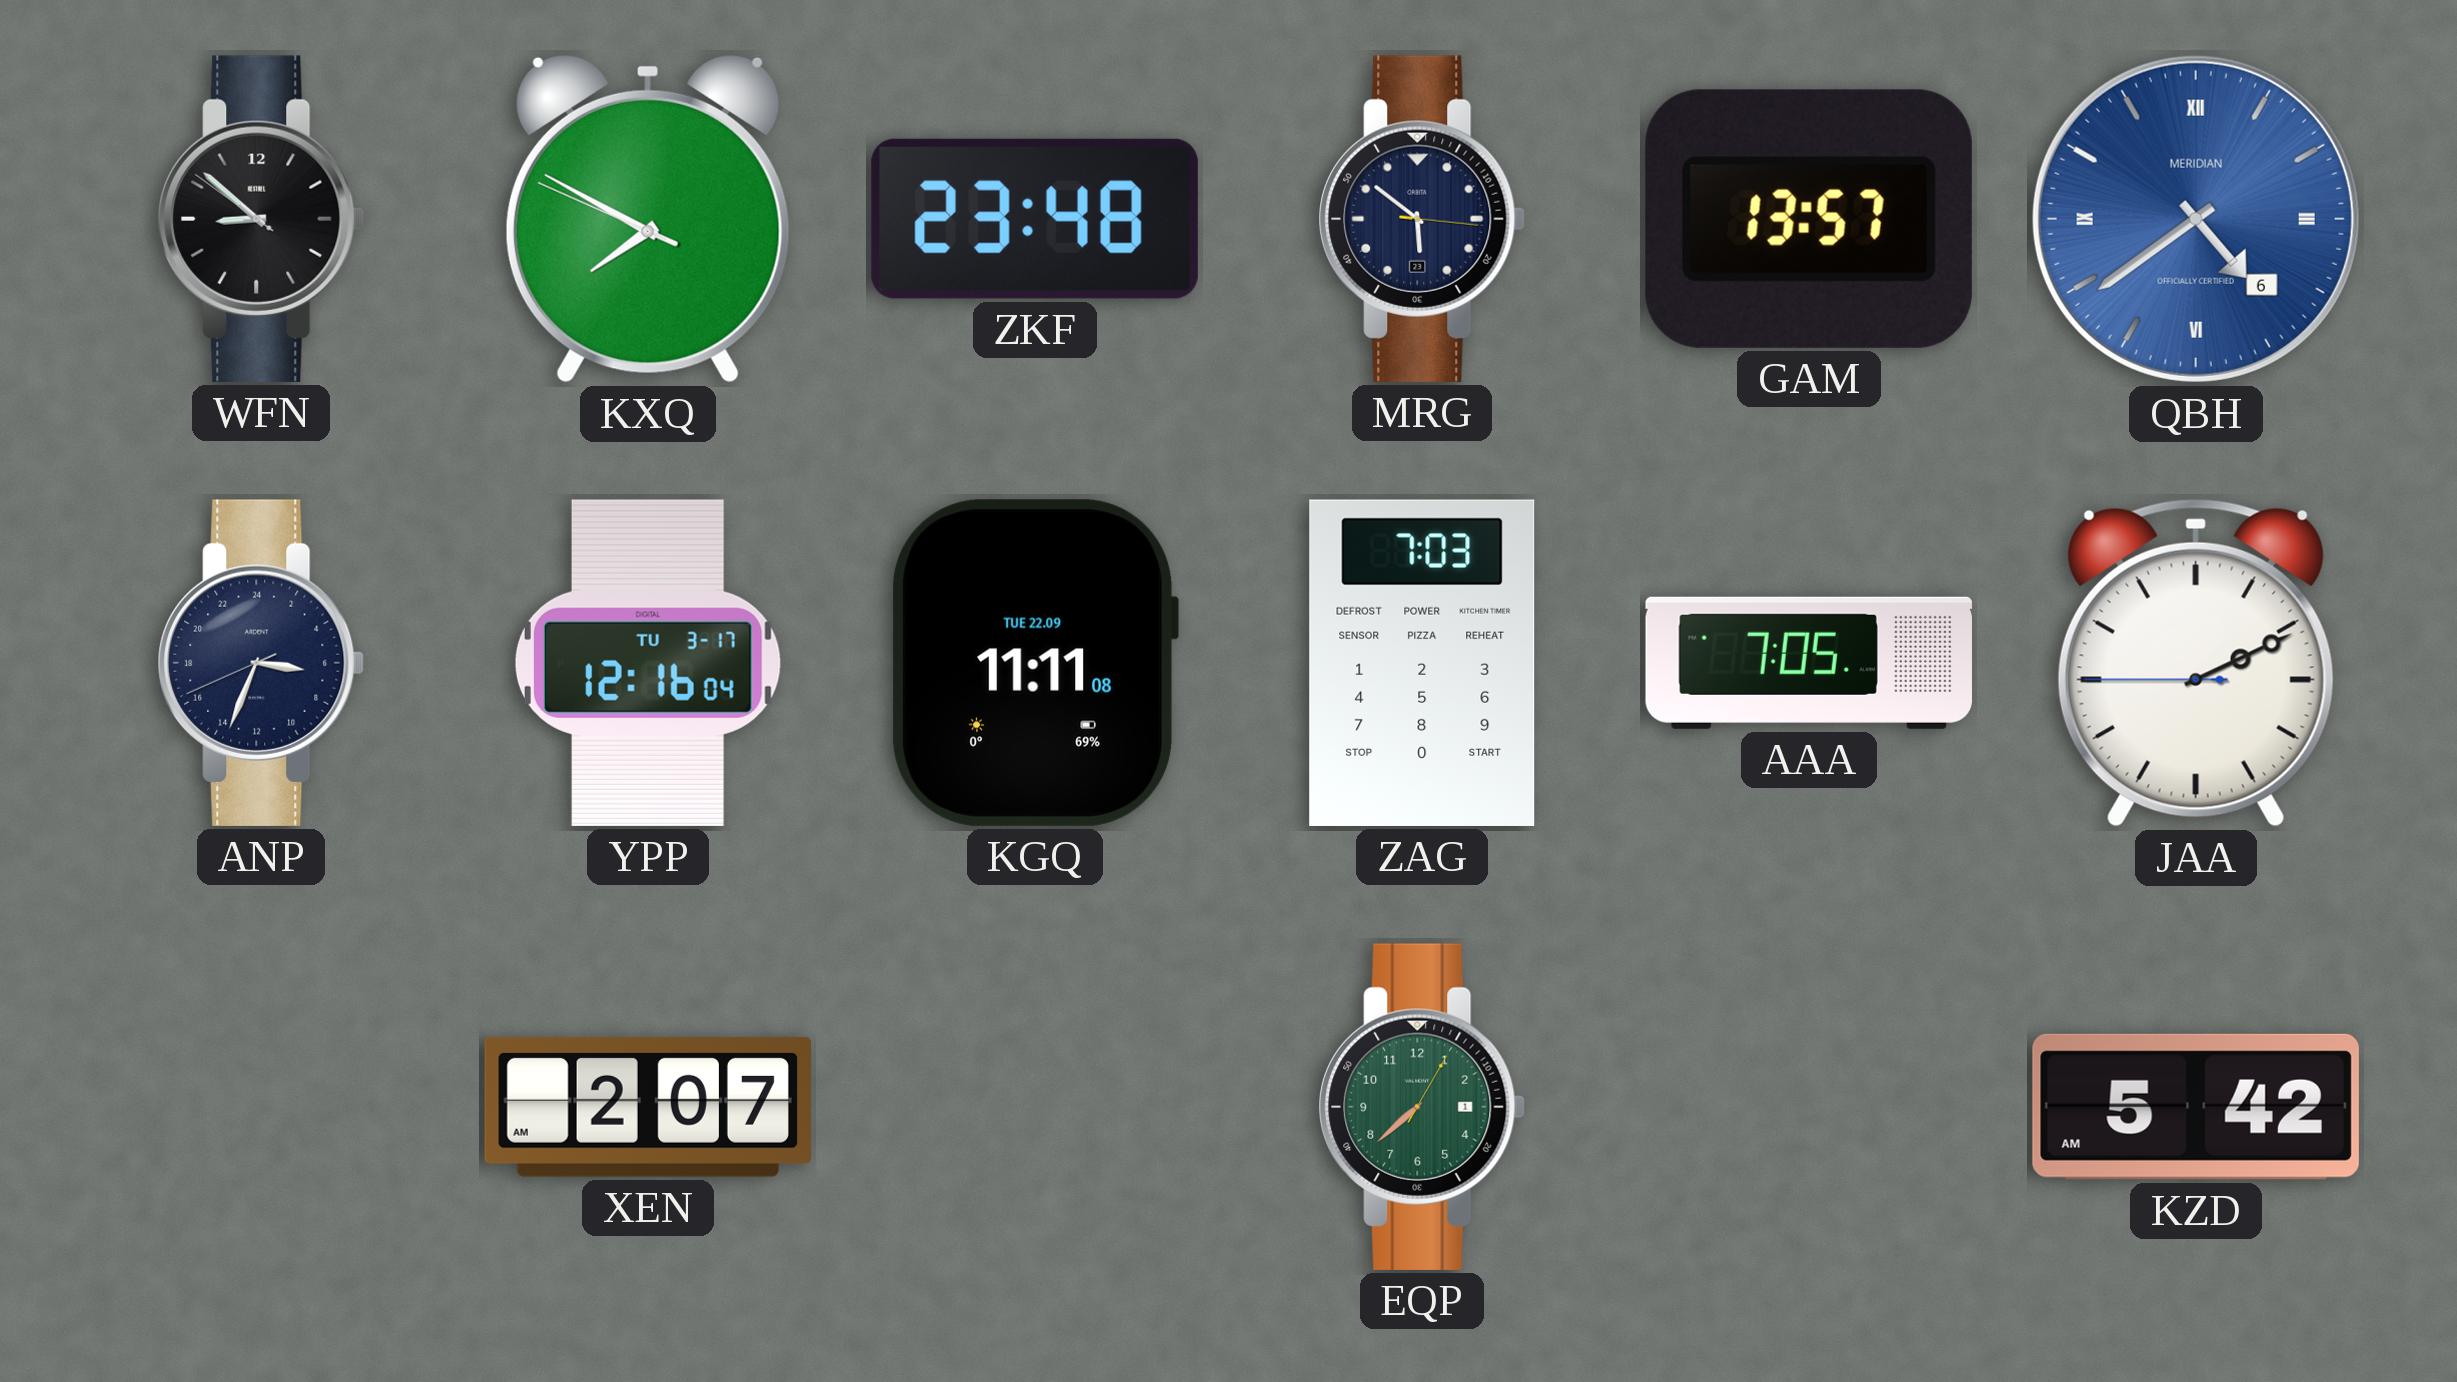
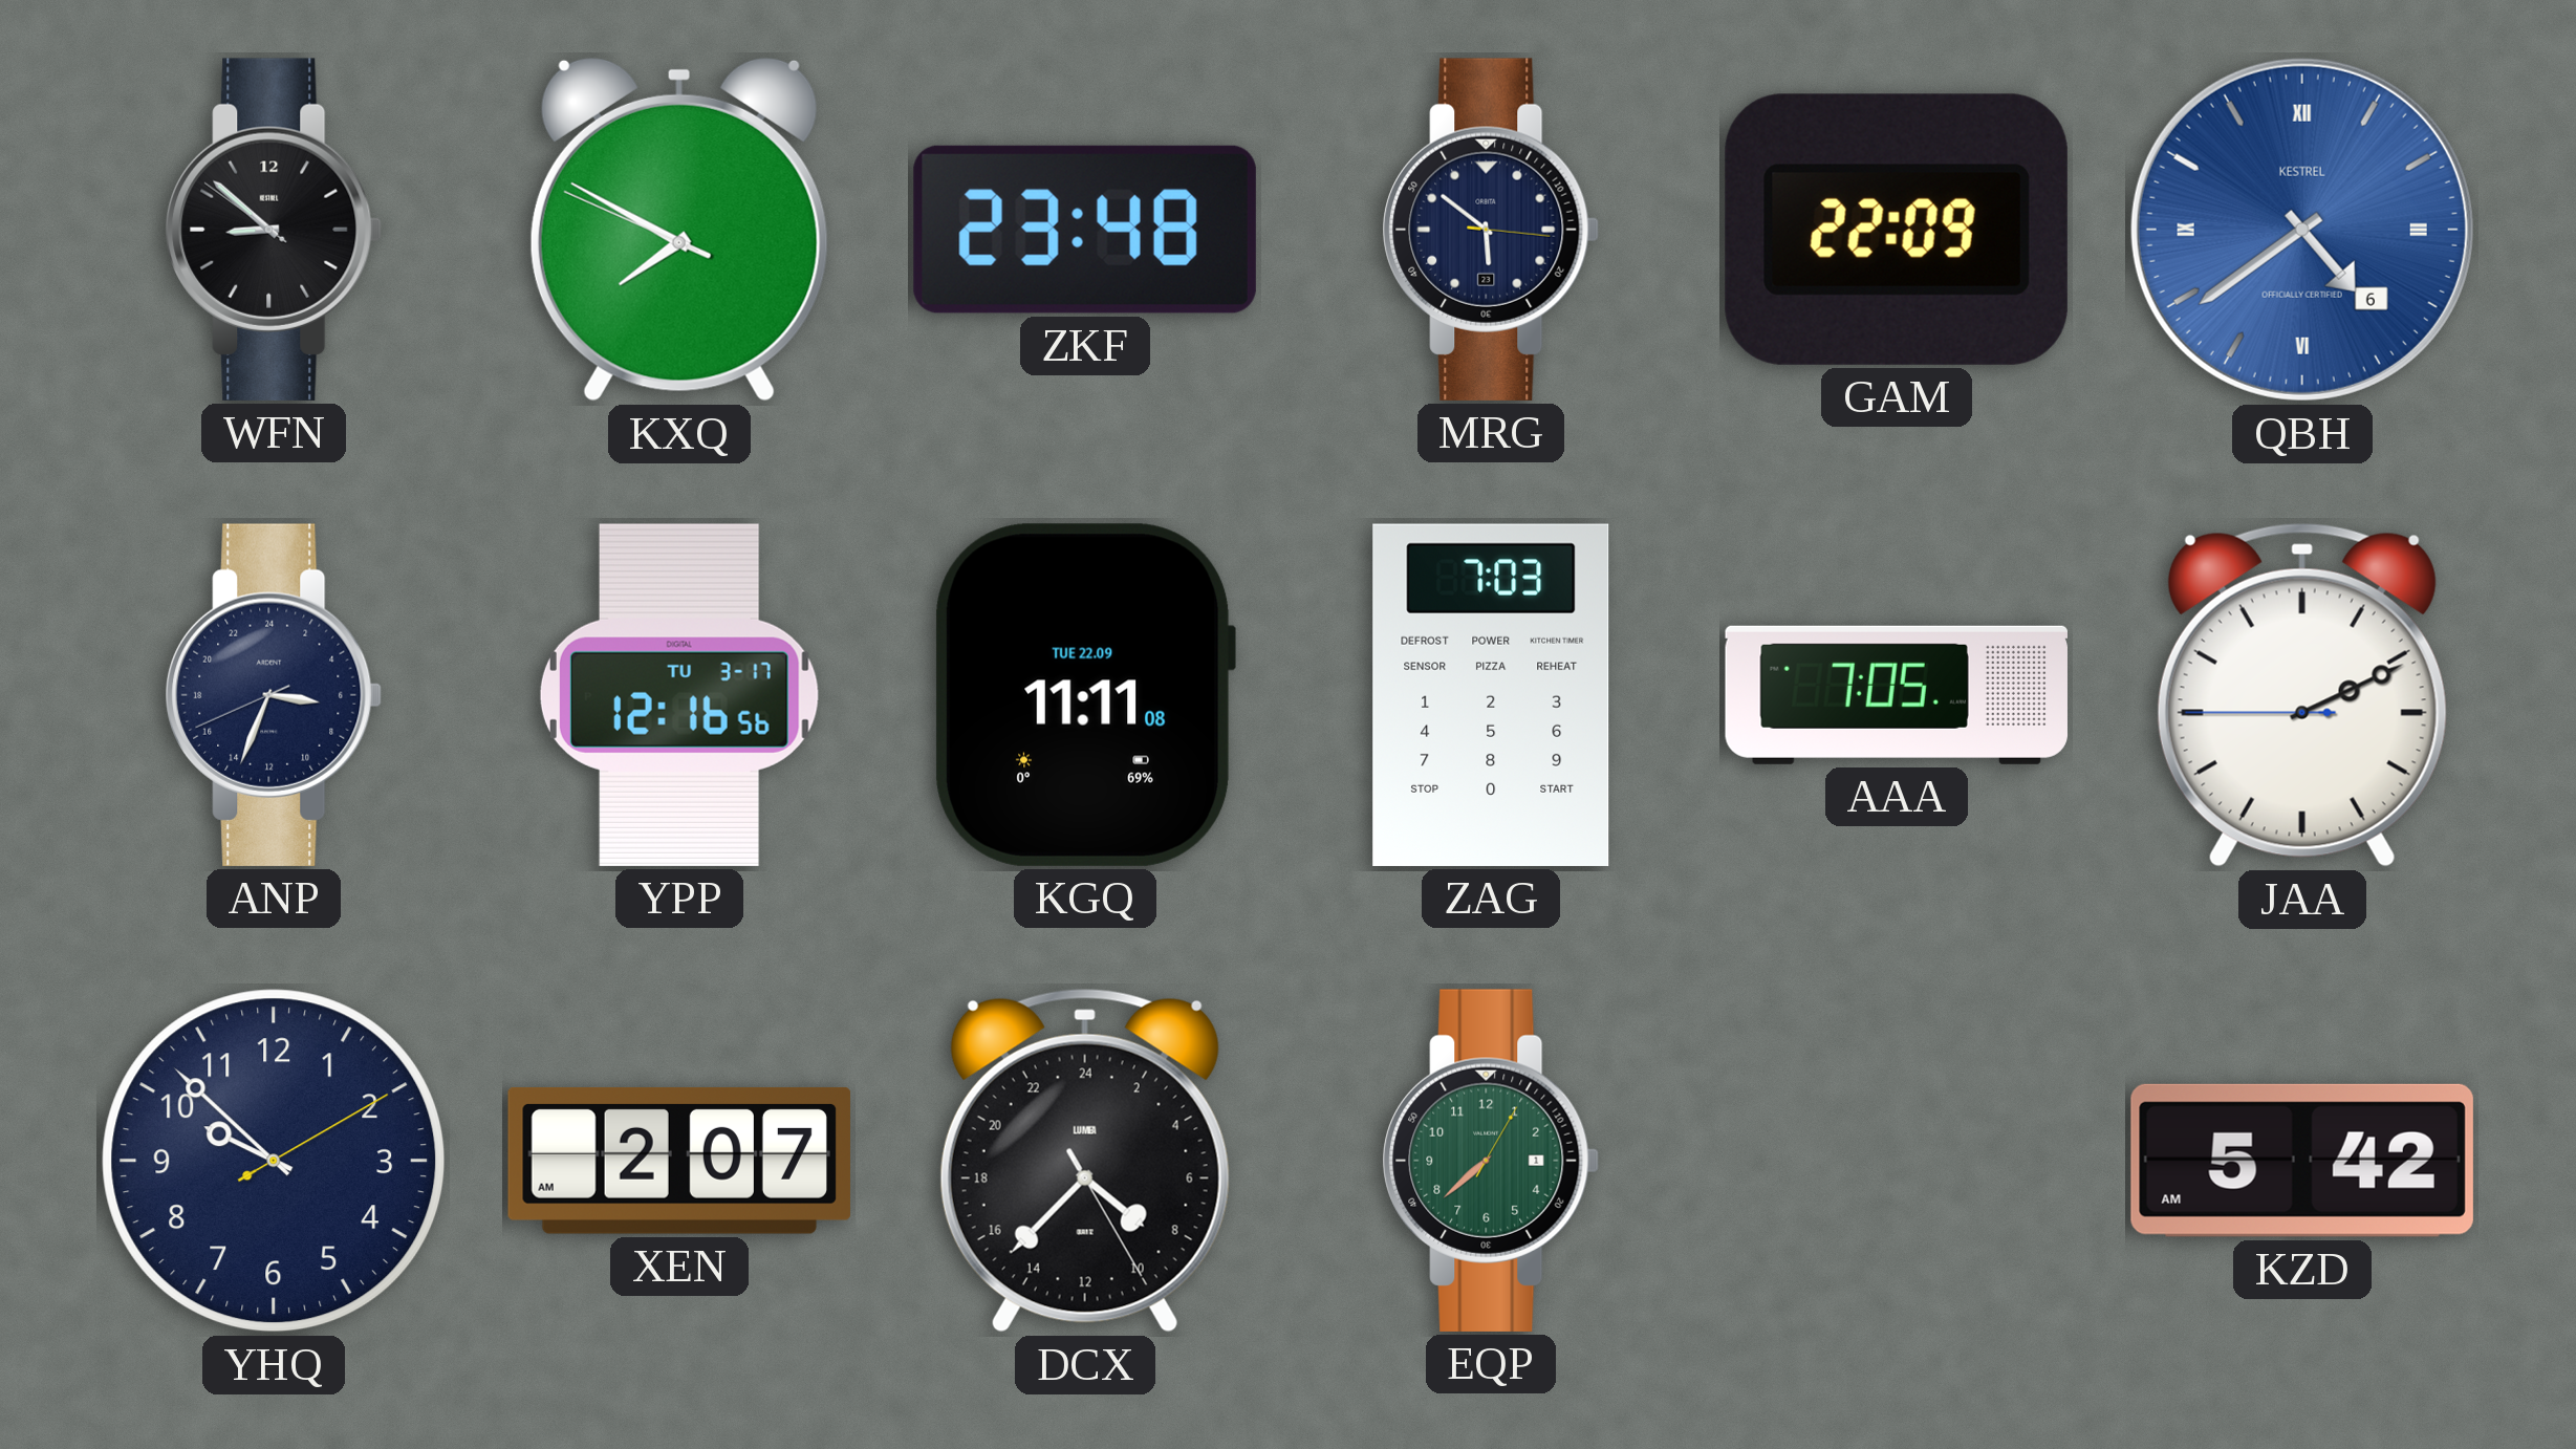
GAM: 13:57 -> 22:09 (1897, 230)
QBH brand: MERIDIAN -> KESTREL (2302, 230)
YPP: 12:16:04 -> 12:16:56 (679, 695)
YHQ: none -> 9:52 (274, 1161)
DCX: none -> 8:37 (1085, 1161)
